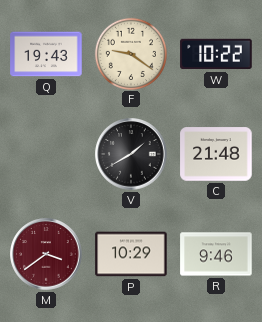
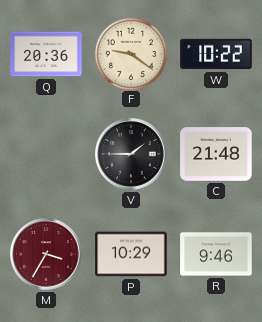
Q: 19:43 -> 20:36 (46, 54)
V: 1:40 -> 1:45 (131, 154)
M: 3:39 -> 3:35 (46, 254)
